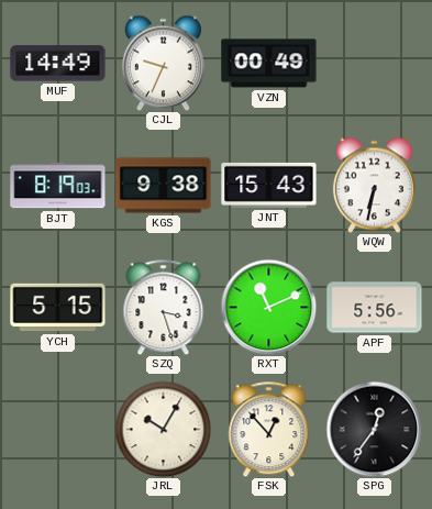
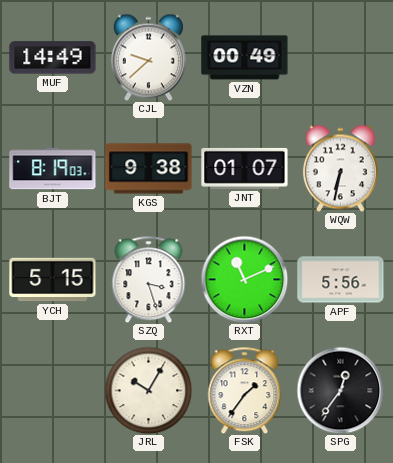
CJL: 9:34 -> 9:38 (148, 57)
JNT: 15:43 -> 01:07 (245, 168)
FSK: 12:53 -> 1:36 (245, 390)
